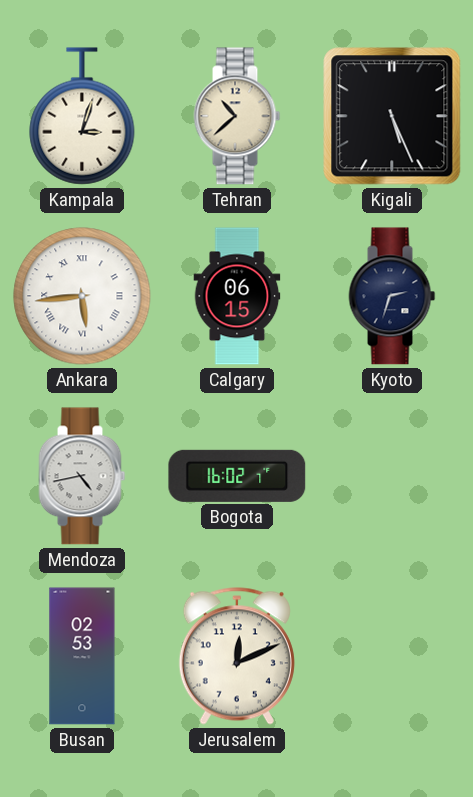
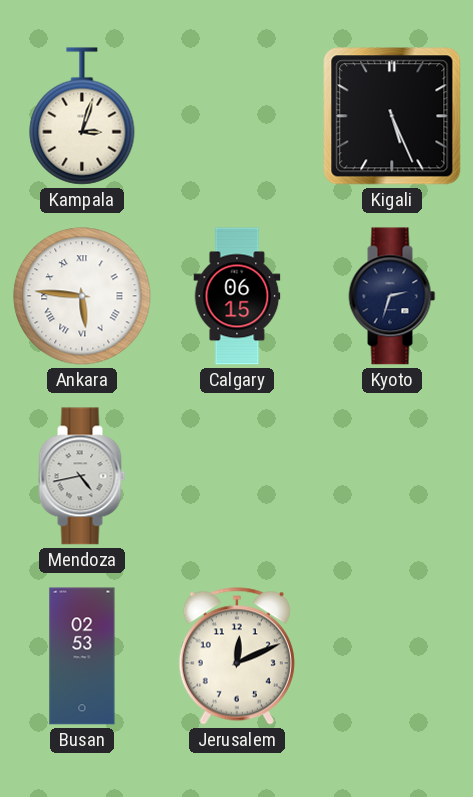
Tehran: 10:38 -> none (237, 116)
Ankara: 5:44 -> 5:46 (82, 296)
Bogota: 16:02 -> none (237, 476)
